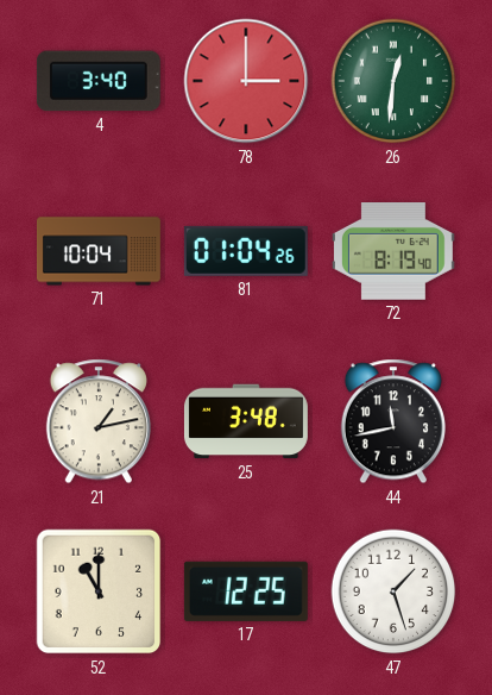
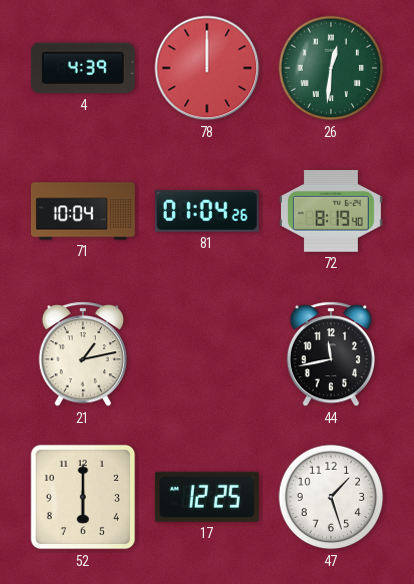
4: 3:40 -> 4:39 (83, 68)
78: 3:00 -> 12:00 (207, 68)
25: 3:48 -> none (246, 421)
52: 11:00 -> 6:00 (83, 497)
